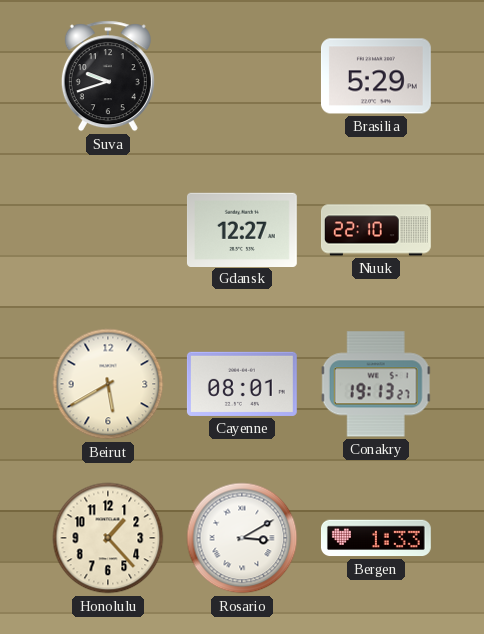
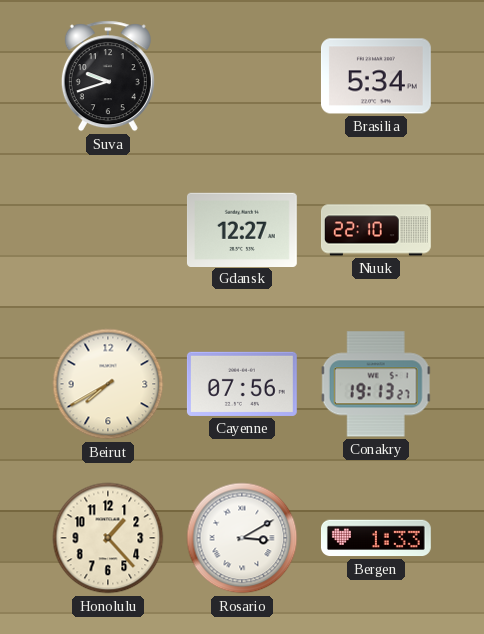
Brasilia: 5:29 -> 5:34 (376, 76)
Beirut: 5:40 -> 7:40 (108, 384)
Cayenne: 08:01 -> 07:56 (242, 384)
